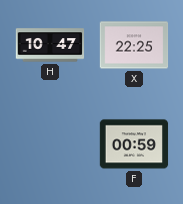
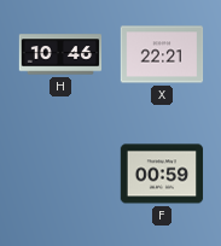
H: 10:47 -> 10:46 (60, 54)
X: 22:25 -> 22:21 (162, 54)
